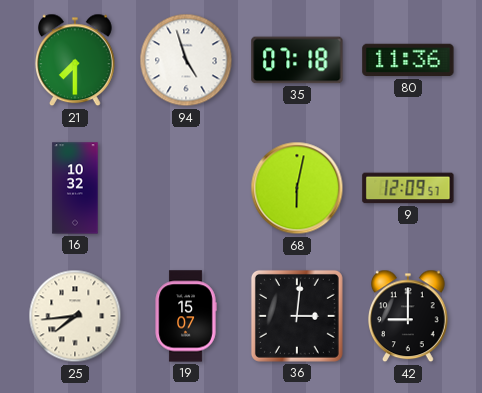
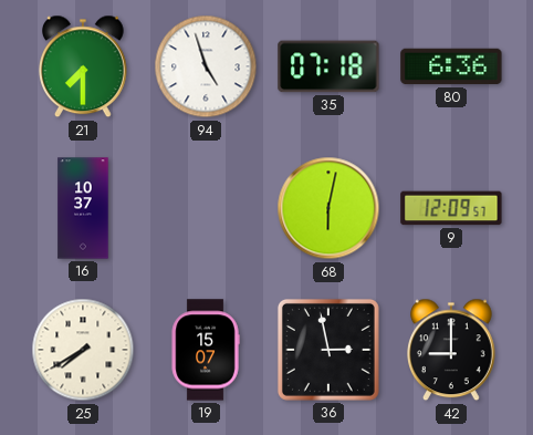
80: 11:36 -> 6:36 (451, 66)
16: 10:32 -> 10:37 (83, 208)
25: 7:44 -> 7:40 (83, 350)
36: 3:01 -> 2:58 (328, 350)
